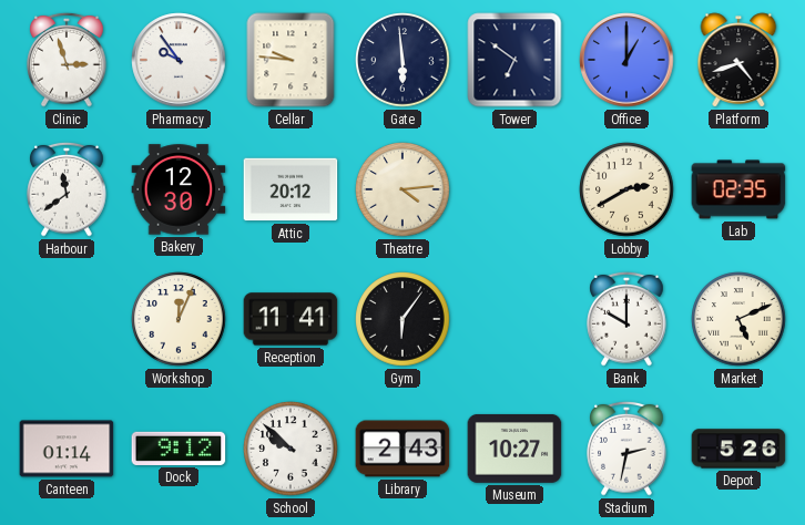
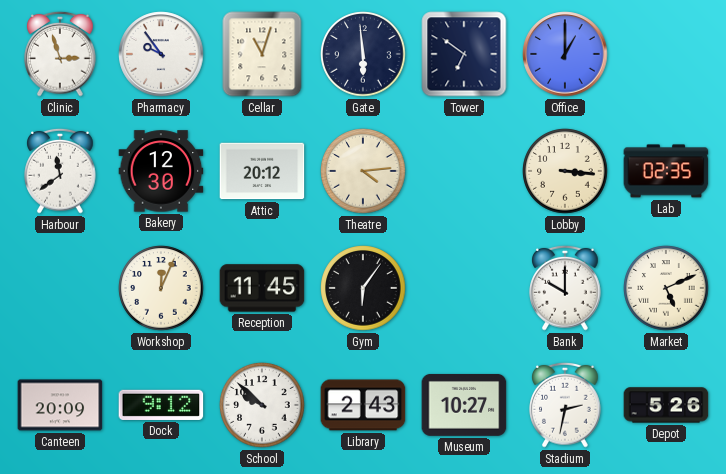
Cellar: 9:46 -> 11:03 (262, 54)
Platform: 4:42 -> none (738, 60)
Lobby: 2:40 -> 3:16 (565, 171)
Reception: 11:41 -> 11:45 (262, 288)
Canteen: 01:14 -> 20:09 (60, 405)
